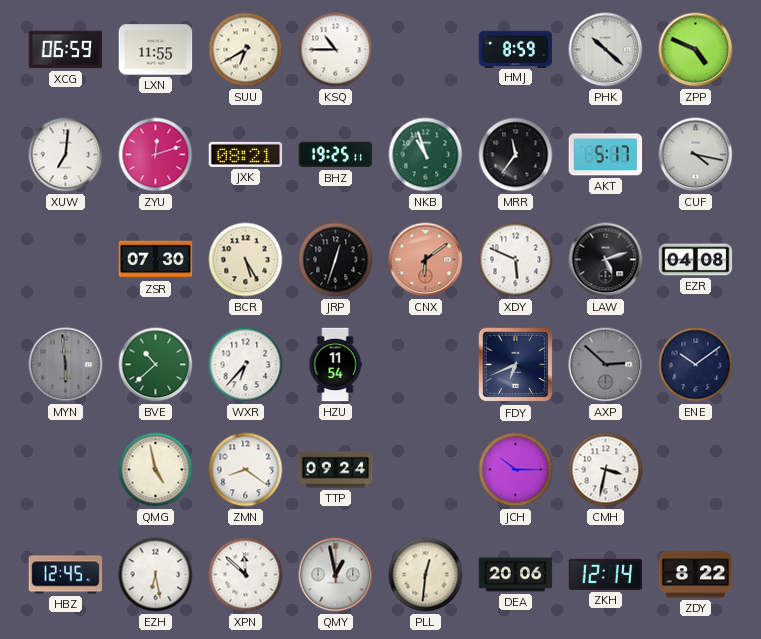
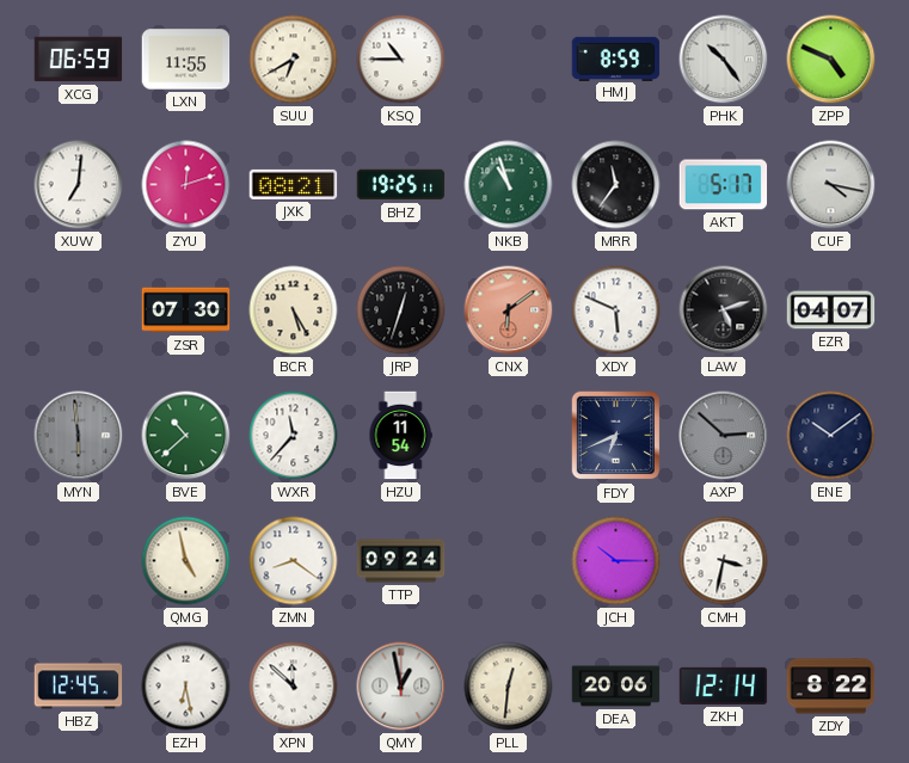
PHK: 10:22 -> 10:24 (724, 60)
EZR: 04:08 -> 04:07 (831, 310)
WXR: 6:37 -> 11:37 (294, 436)
